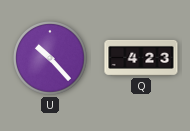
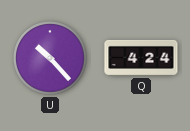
Q: 4:23 -> 4:24 (141, 58)
